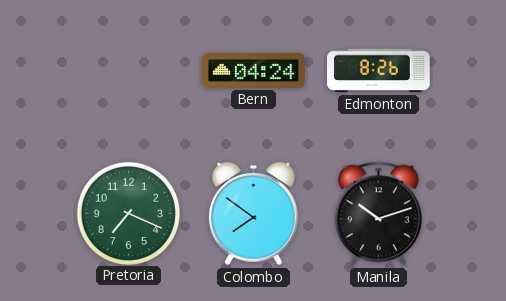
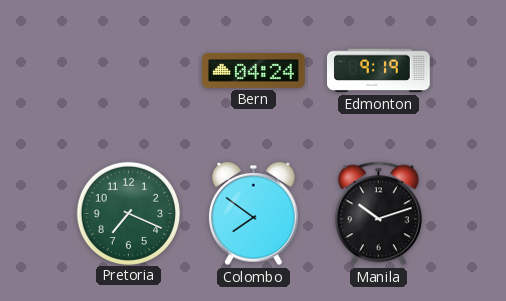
Edmonton: 8:26 -> 9:19 (379, 71)
